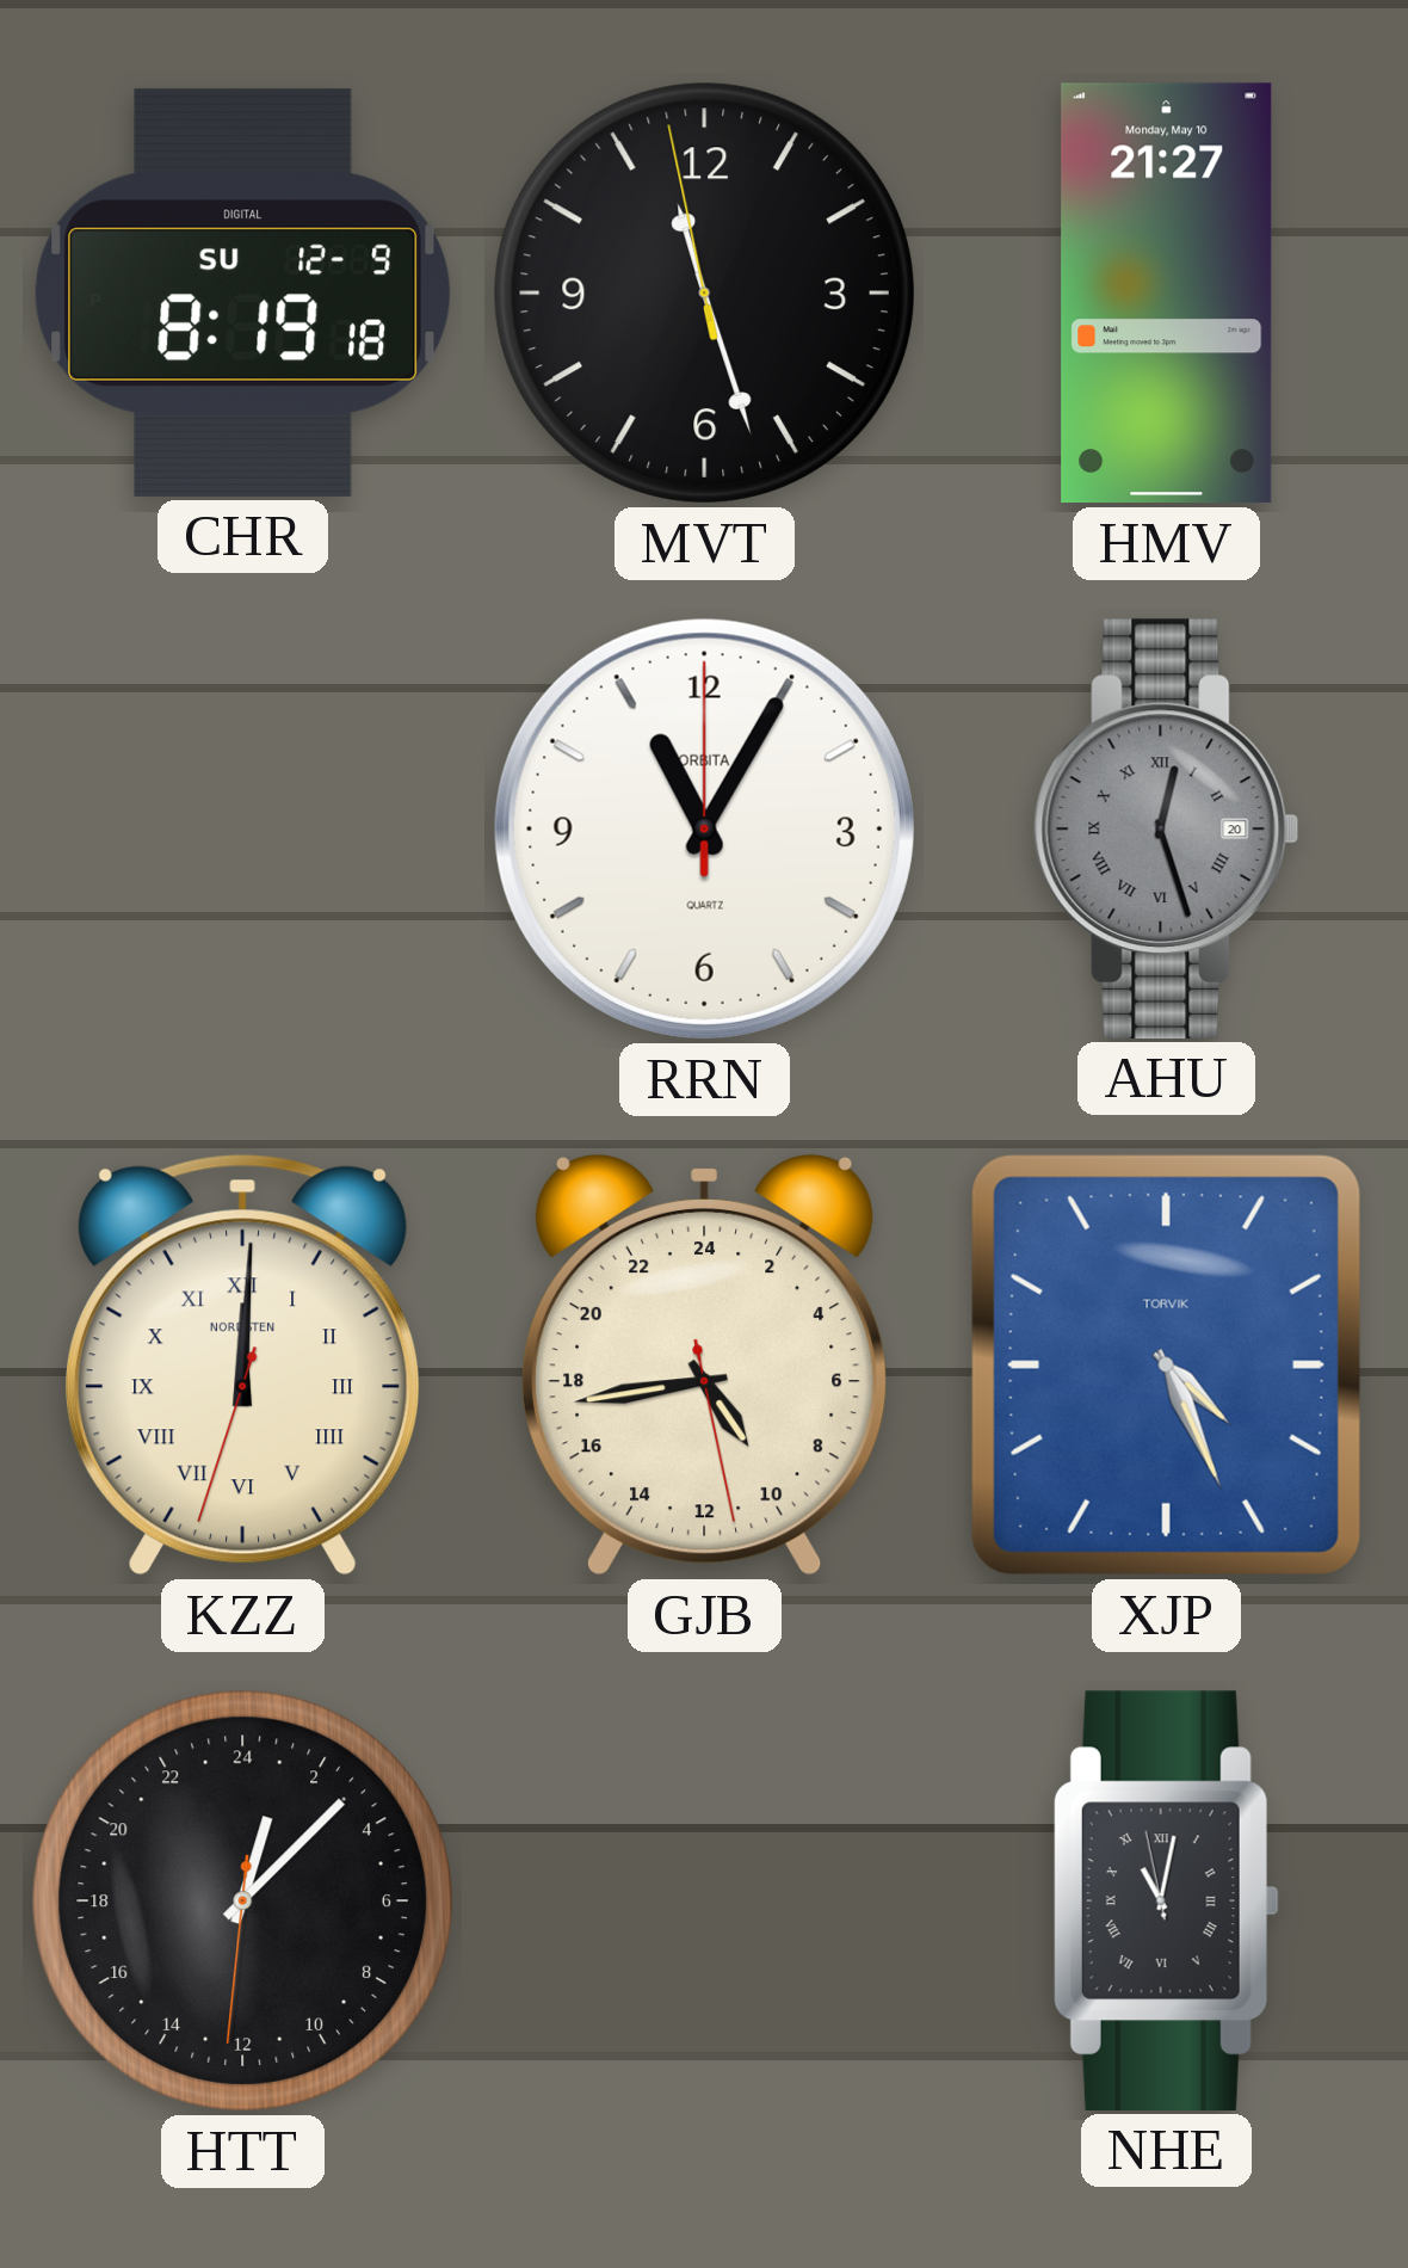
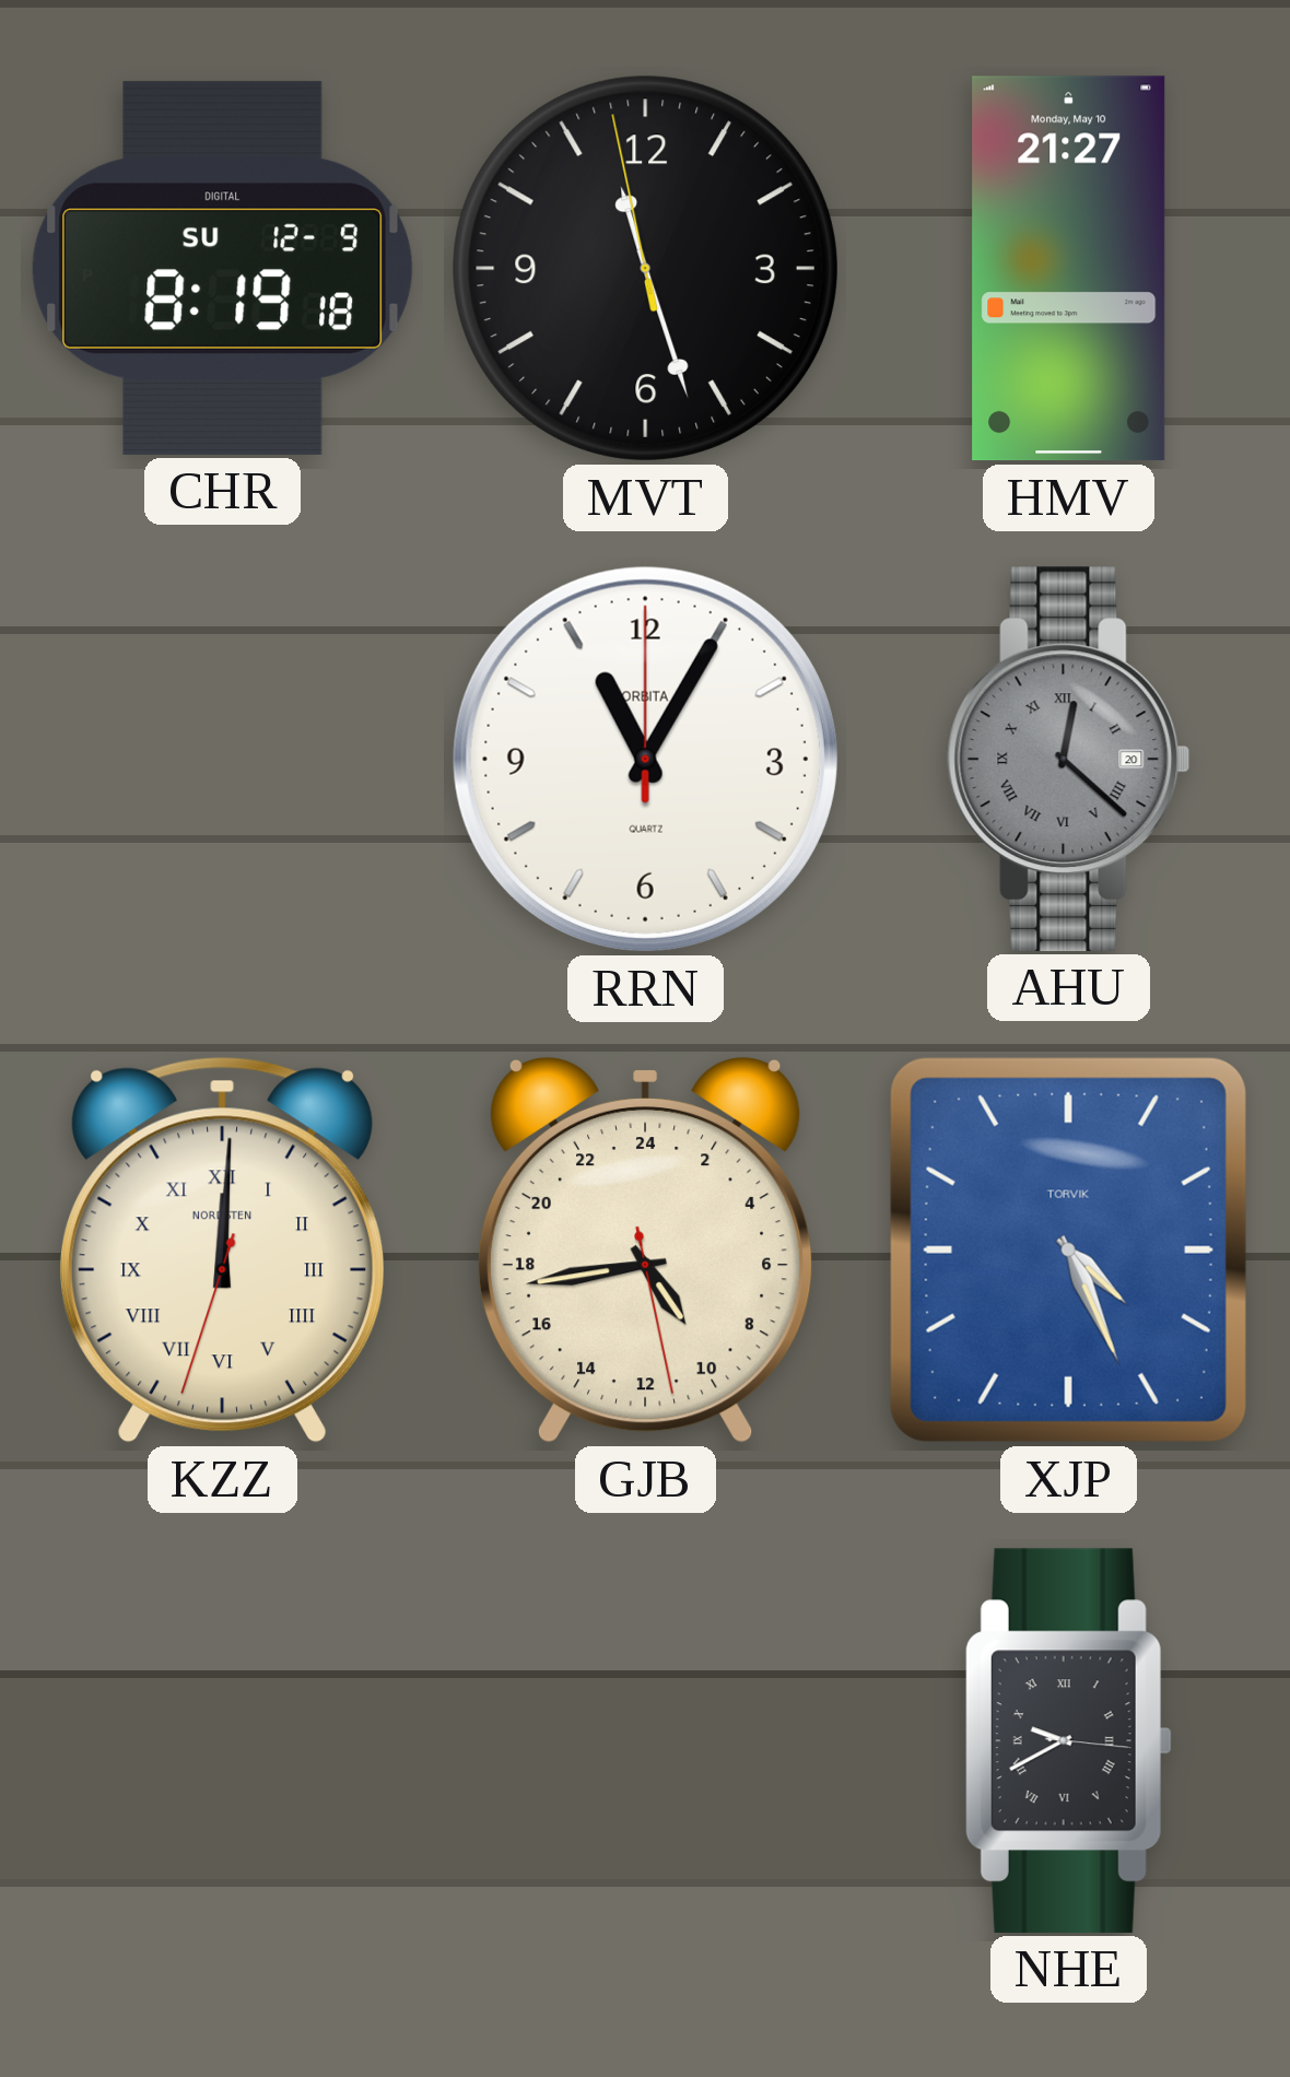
AHU: 12:27 -> 12:22 (1069, 759)
HTT: 1:07 -> none (242, 1900)
NHE: 11:01 -> 9:40 (1068, 1740)
